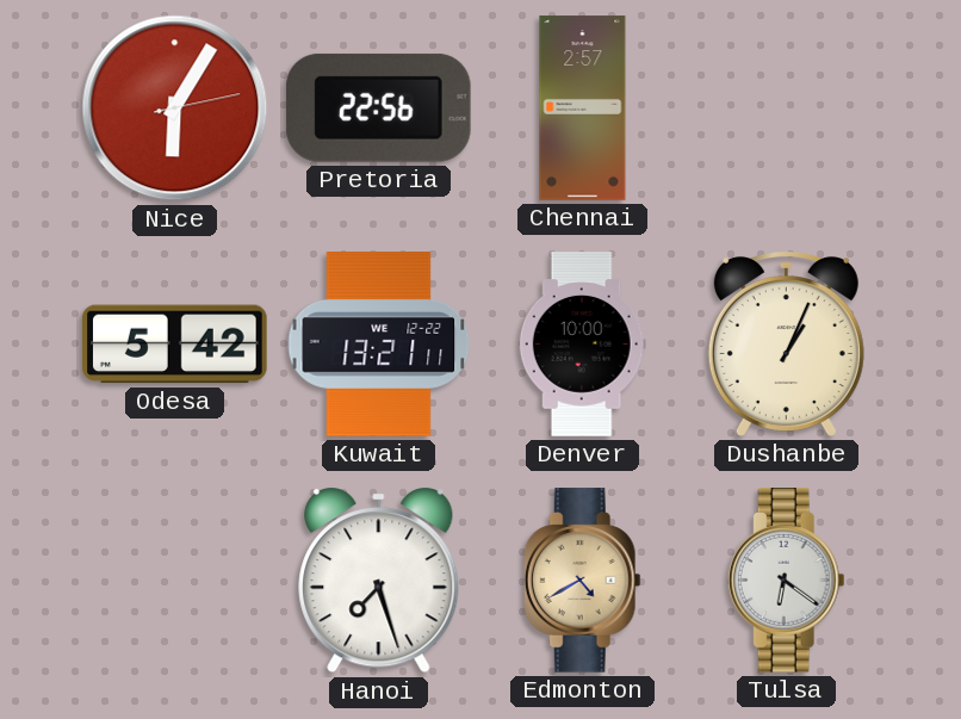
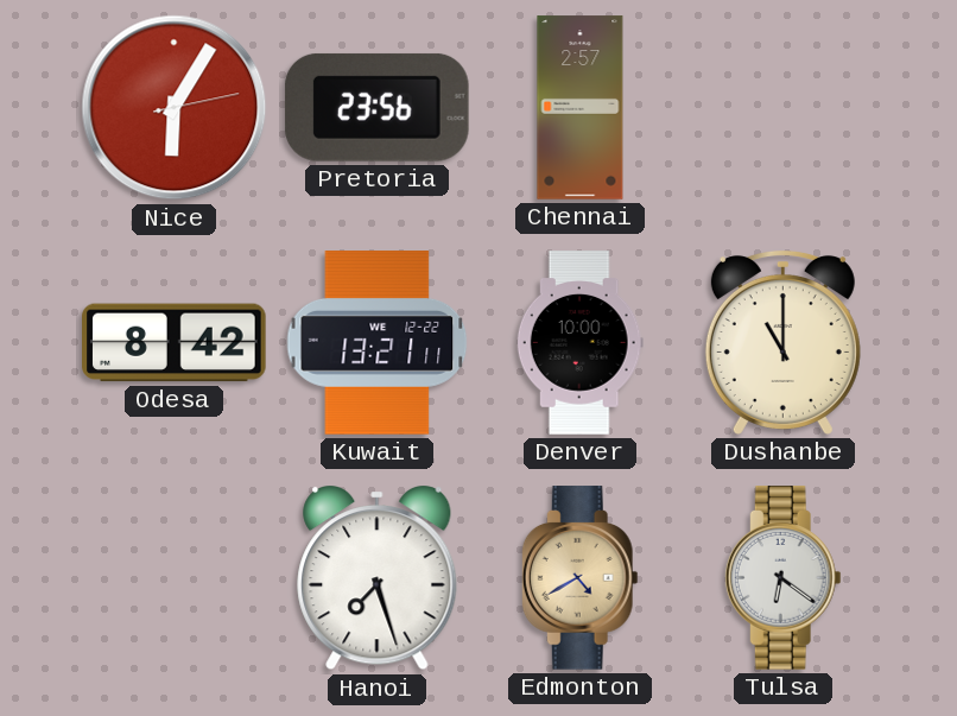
Pretoria: 22:56 -> 23:56 (376, 107)
Odesa: 5:42 -> 8:42 (175, 343)
Dushanbe: 1:04 -> 11:00 (782, 342)
